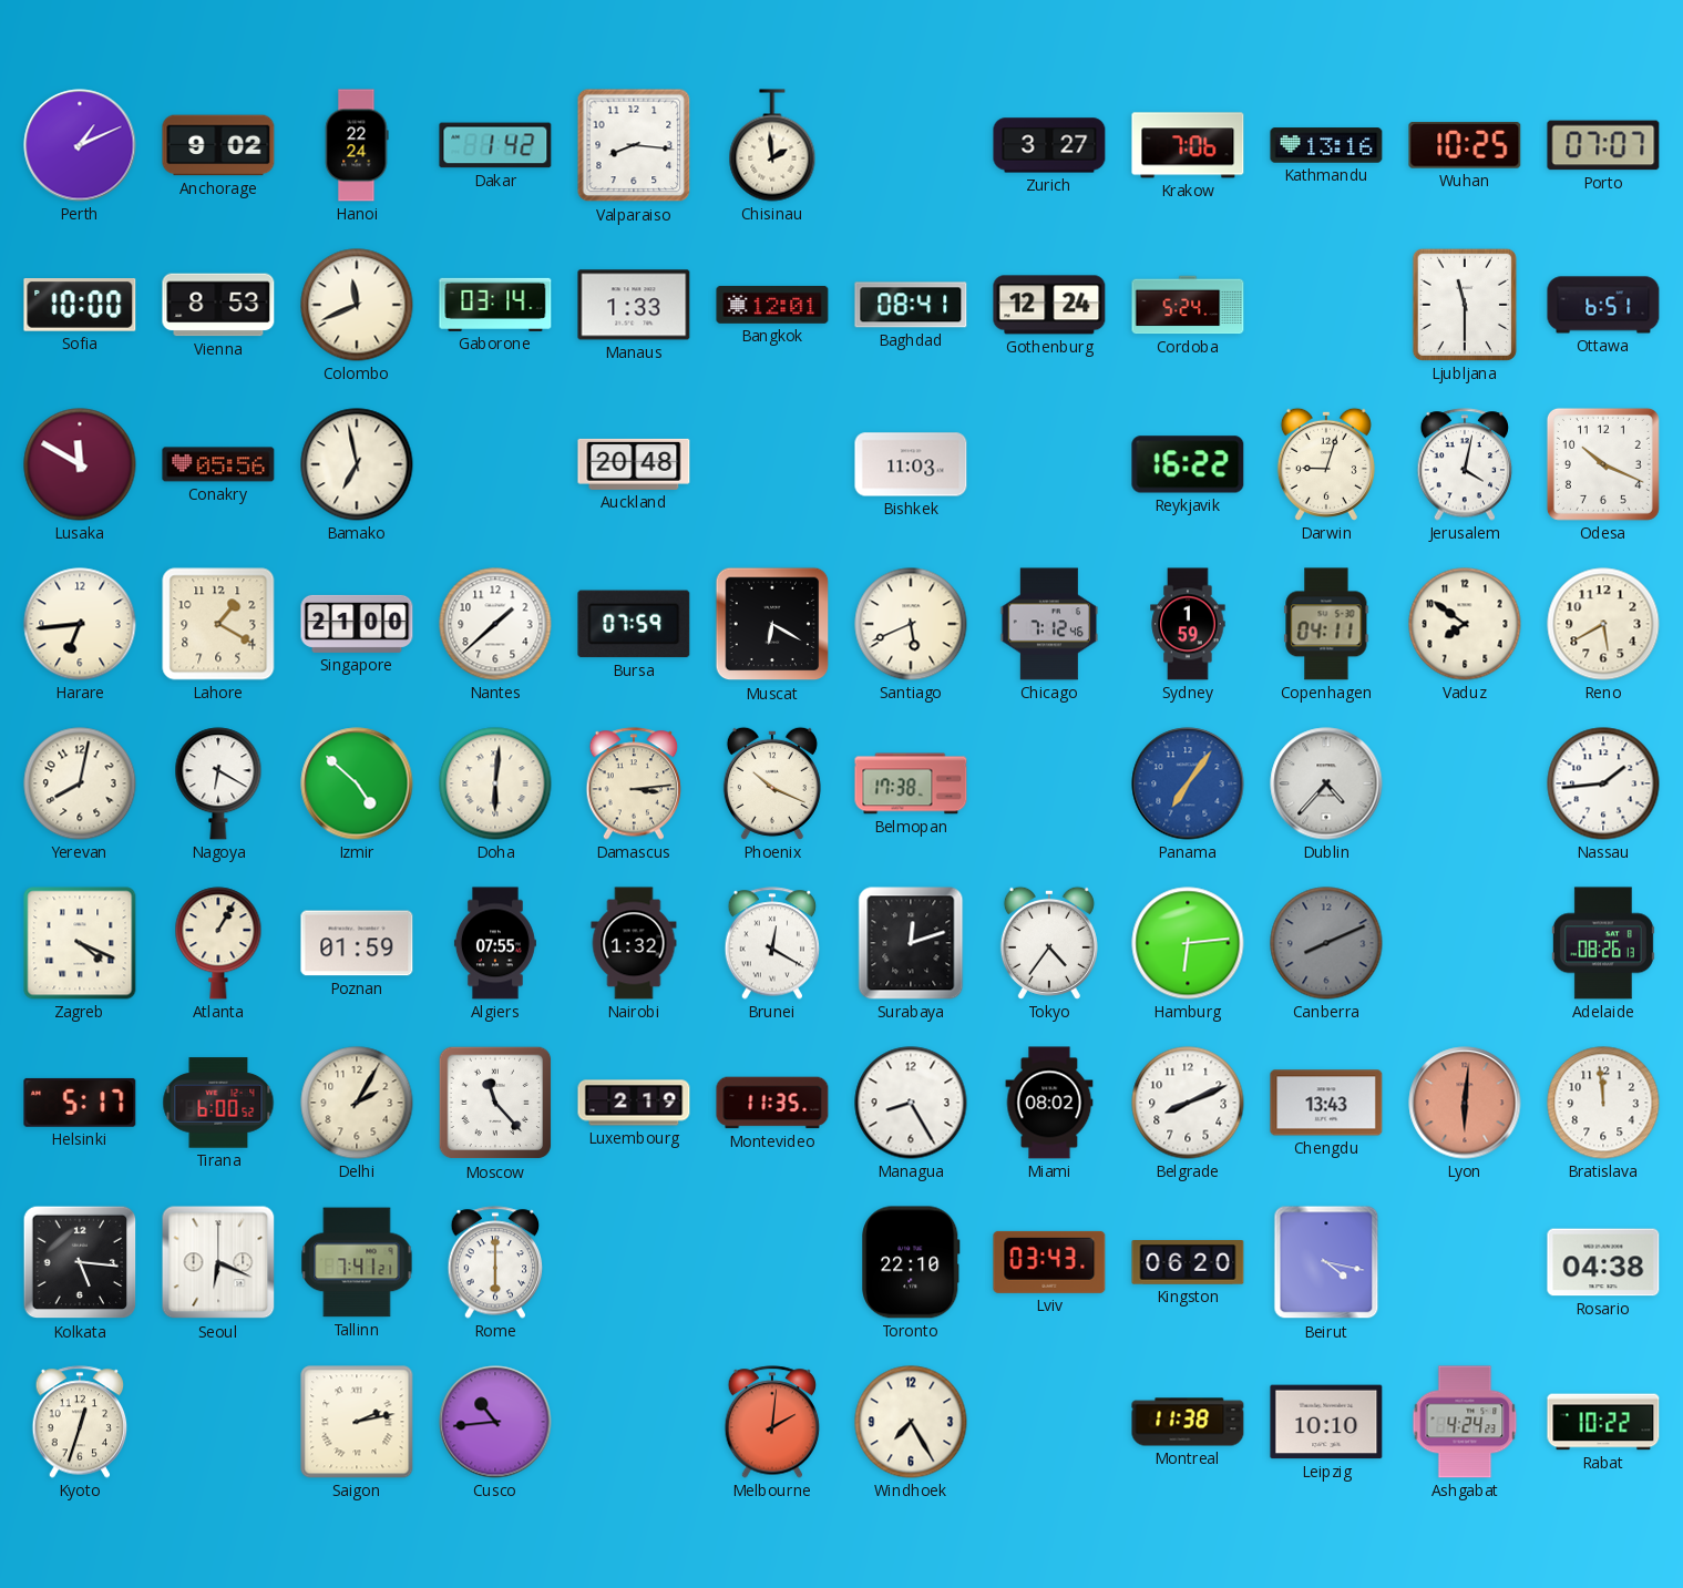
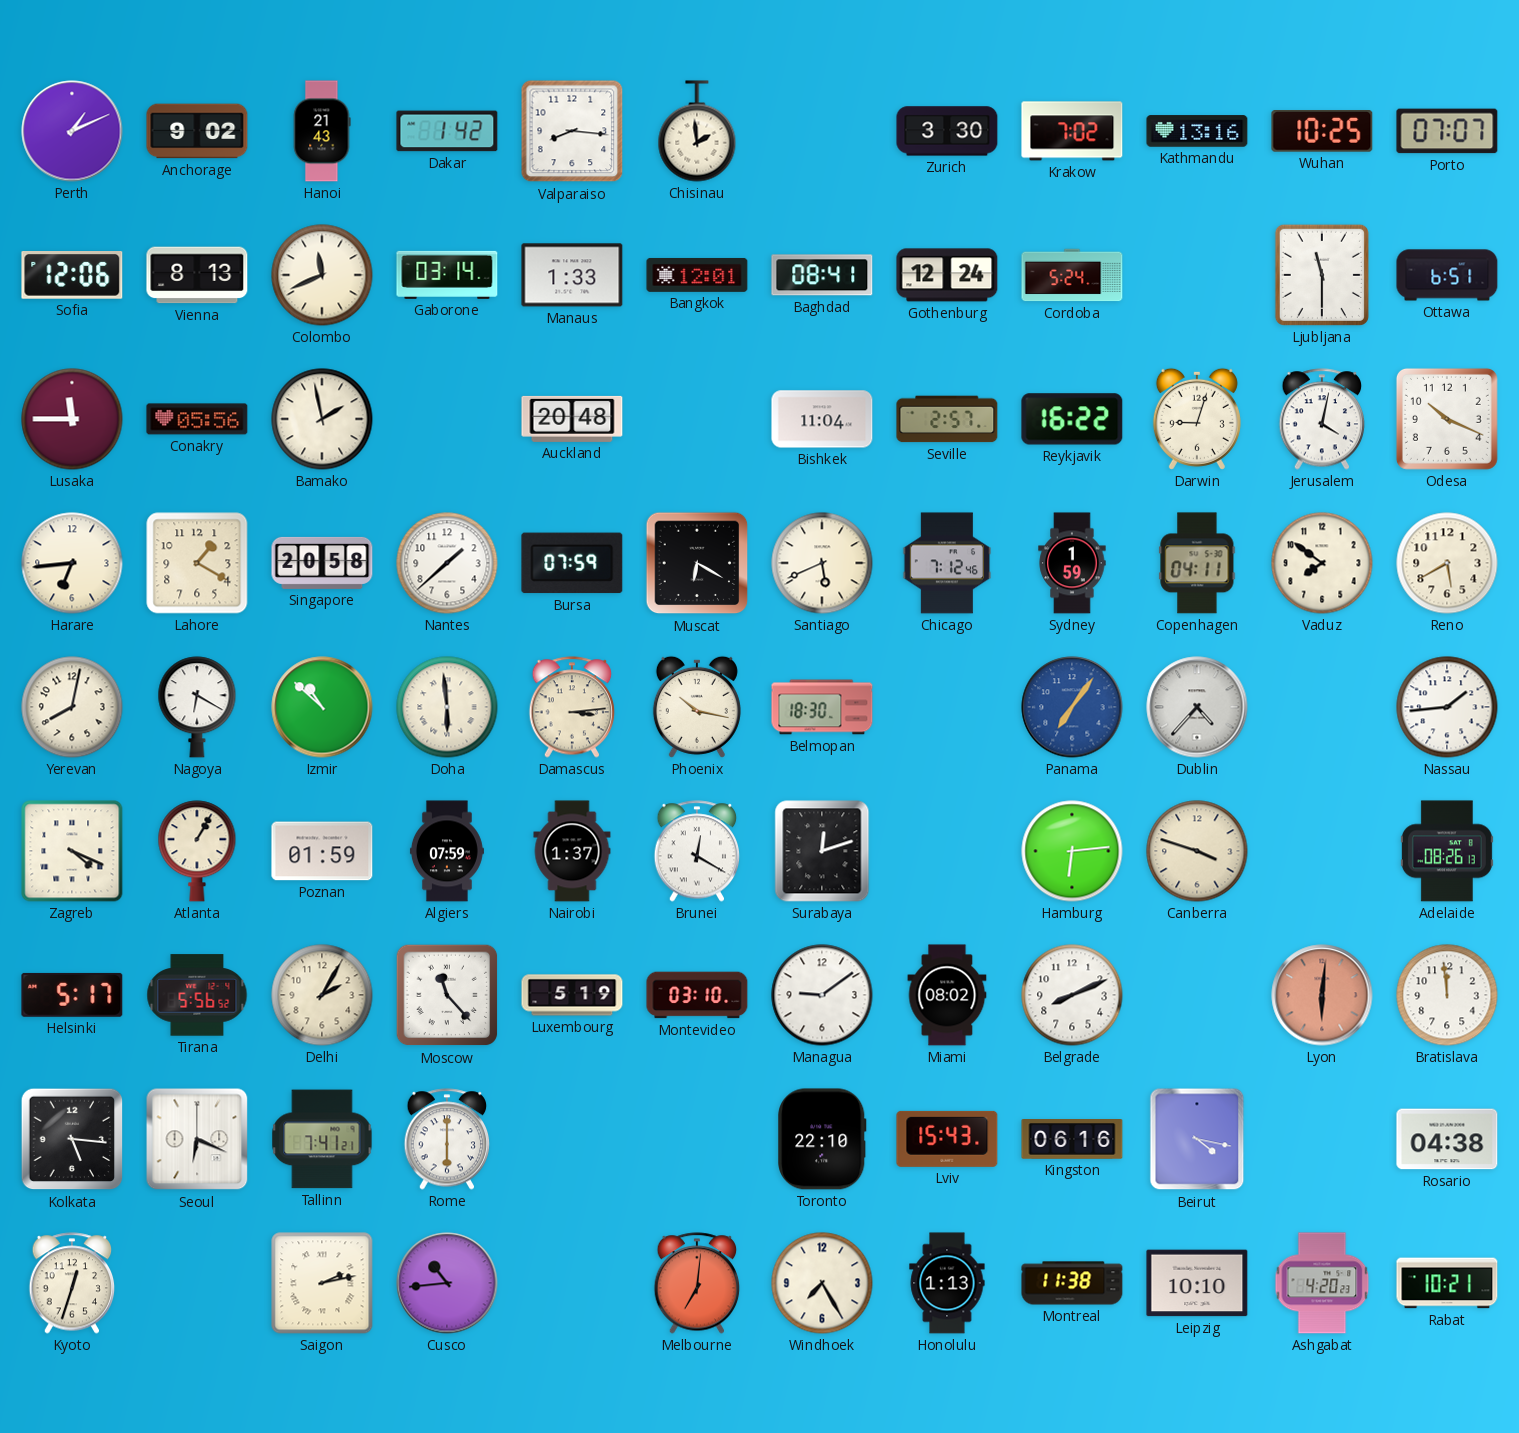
Hanoi: 22:24 -> 21:43 (322, 131)
Zurich: 3:27 -> 3:30 (947, 131)
Krakow: 7:06 -> 7:02 (1072, 131)
Sofia: 10:00 -> 12:06 (72, 276)
Vienna: 8:53 -> 8:13 (197, 275)
Lusaka: 11:50 -> 11:45 (72, 419)
Bamako: 6:58 -> 1:58 (322, 419)
Bishkek: 11:03 -> 11:04 (822, 419)
Seville: none -> 2:57 (947, 419)
Singapore: 21:00 -> 20:58 (322, 563)
Izmir: 4:52 -> 10:52 (322, 707)
Doha: 6:01 -> 5:59 (447, 707)
Phoenix: 10:19 -> 10:17 (697, 707)
Belmopan: 17:38 -> 18:30 (822, 707)
Algiers: 07:55 -> 07:59 (447, 851)
Nairobi: 1:32 -> 1:37 (572, 851)
Tokyo: 4:36 -> none (1049, 943)
Canberra: 8:11 -> 3:48 (1197, 851)
Canberra dial: grey -> cream (1197, 851)
Tirana: 6:00 -> 5:56 (197, 995)
Luxembourg: 2:19 -> 5:19 (572, 995)
Montevideo: 11:35 -> 03:10 (697, 995)
Managua: 8:25 -> 9:09 (822, 995)
Chengdu: 13:43 -> none (1326, 1103)
Lviv: 03:43 -> 15:43 (947, 1139)
Kingston: 06:20 -> 06:16 (1072, 1140)
Melbourne: 2:01 -> 7:01 (697, 1283)
Honolulu: none -> 1:13 (947, 1283)
Ashgabat: 4:24 -> 4:20 (1322, 1283)
Rabat: 10:22 -> 10:21 (1447, 1283)
